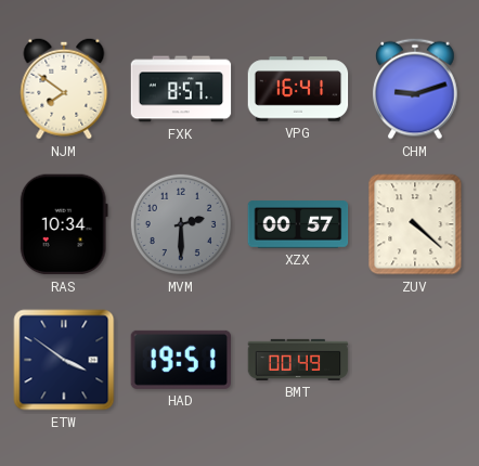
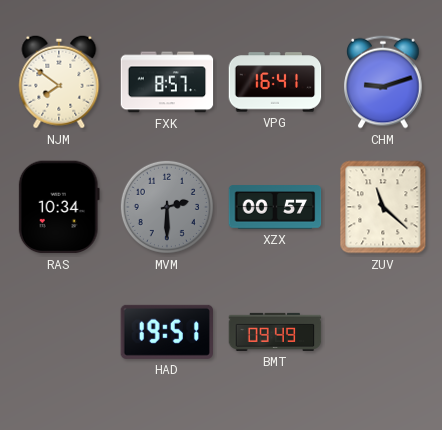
ZUV: 4:22 -> 11:22 (383, 207)
ETW: 3:51 -> none (64, 360)
BMT: 00:49 -> 09:49 (275, 332)
